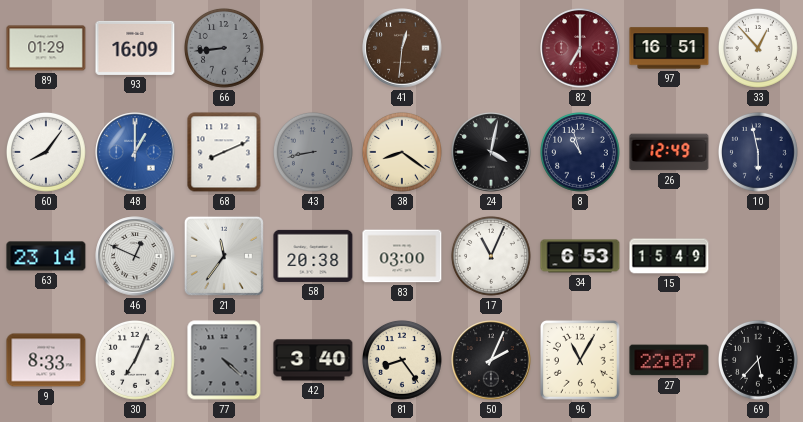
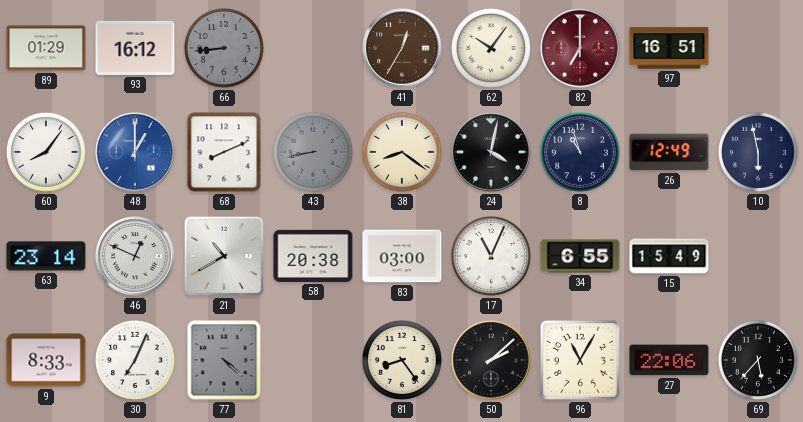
93: 16:09 -> 16:12 (135, 48)
41: 12:31 -> 12:35 (402, 48)
62: none -> 10:06 (492, 49)
33: 12:53 -> none (759, 49)
21: 11:36 -> 10:40 (224, 256)
34: 6:53 -> 6:55 (580, 256)
42: 3:40 -> none (313, 360)
50: 2:04 -> 2:08 (491, 360)
27: 22:07 -> 22:06 (669, 360)
